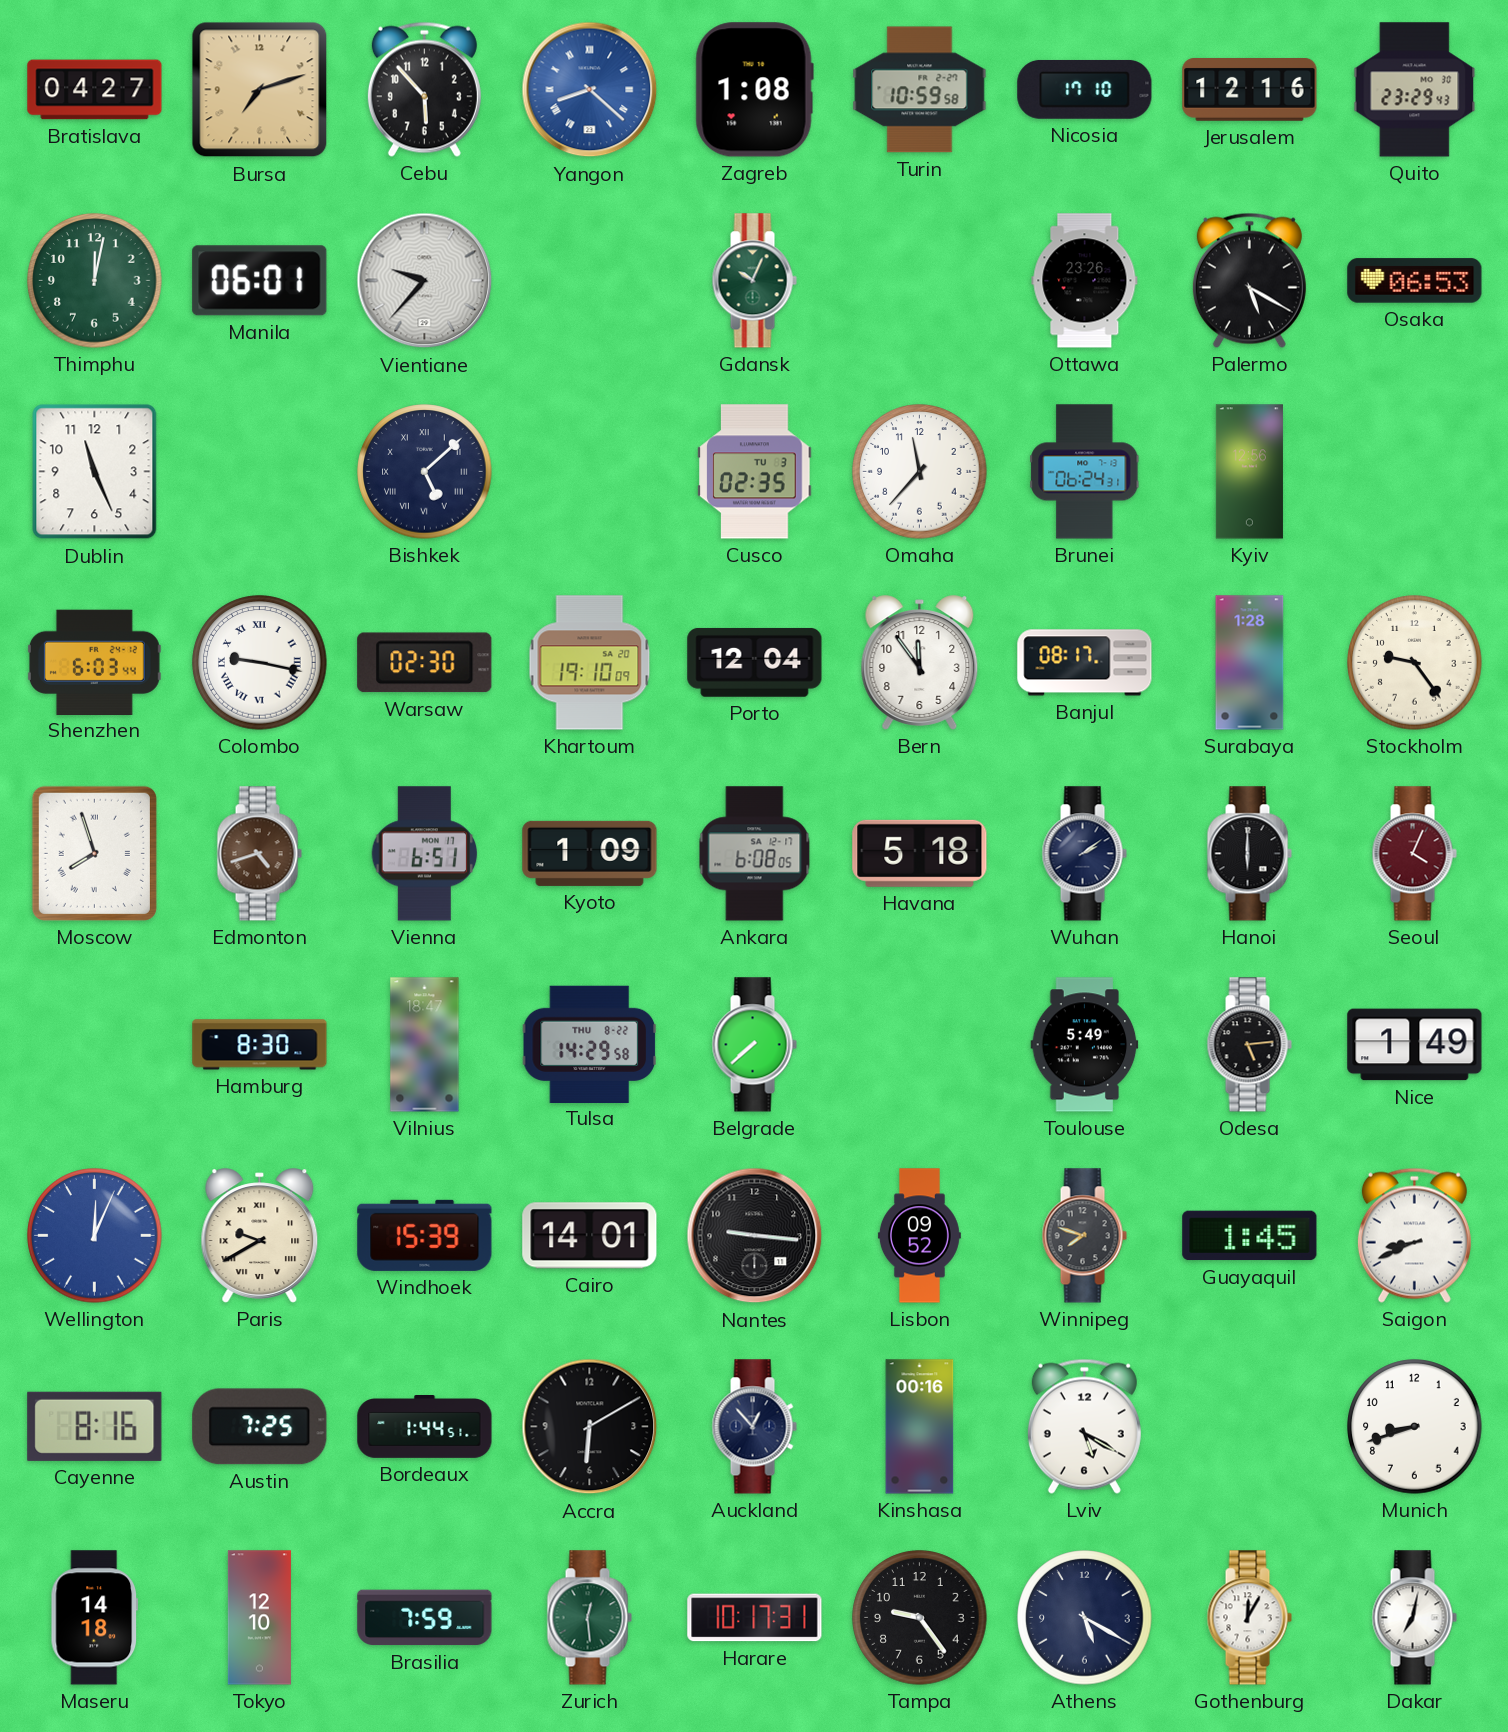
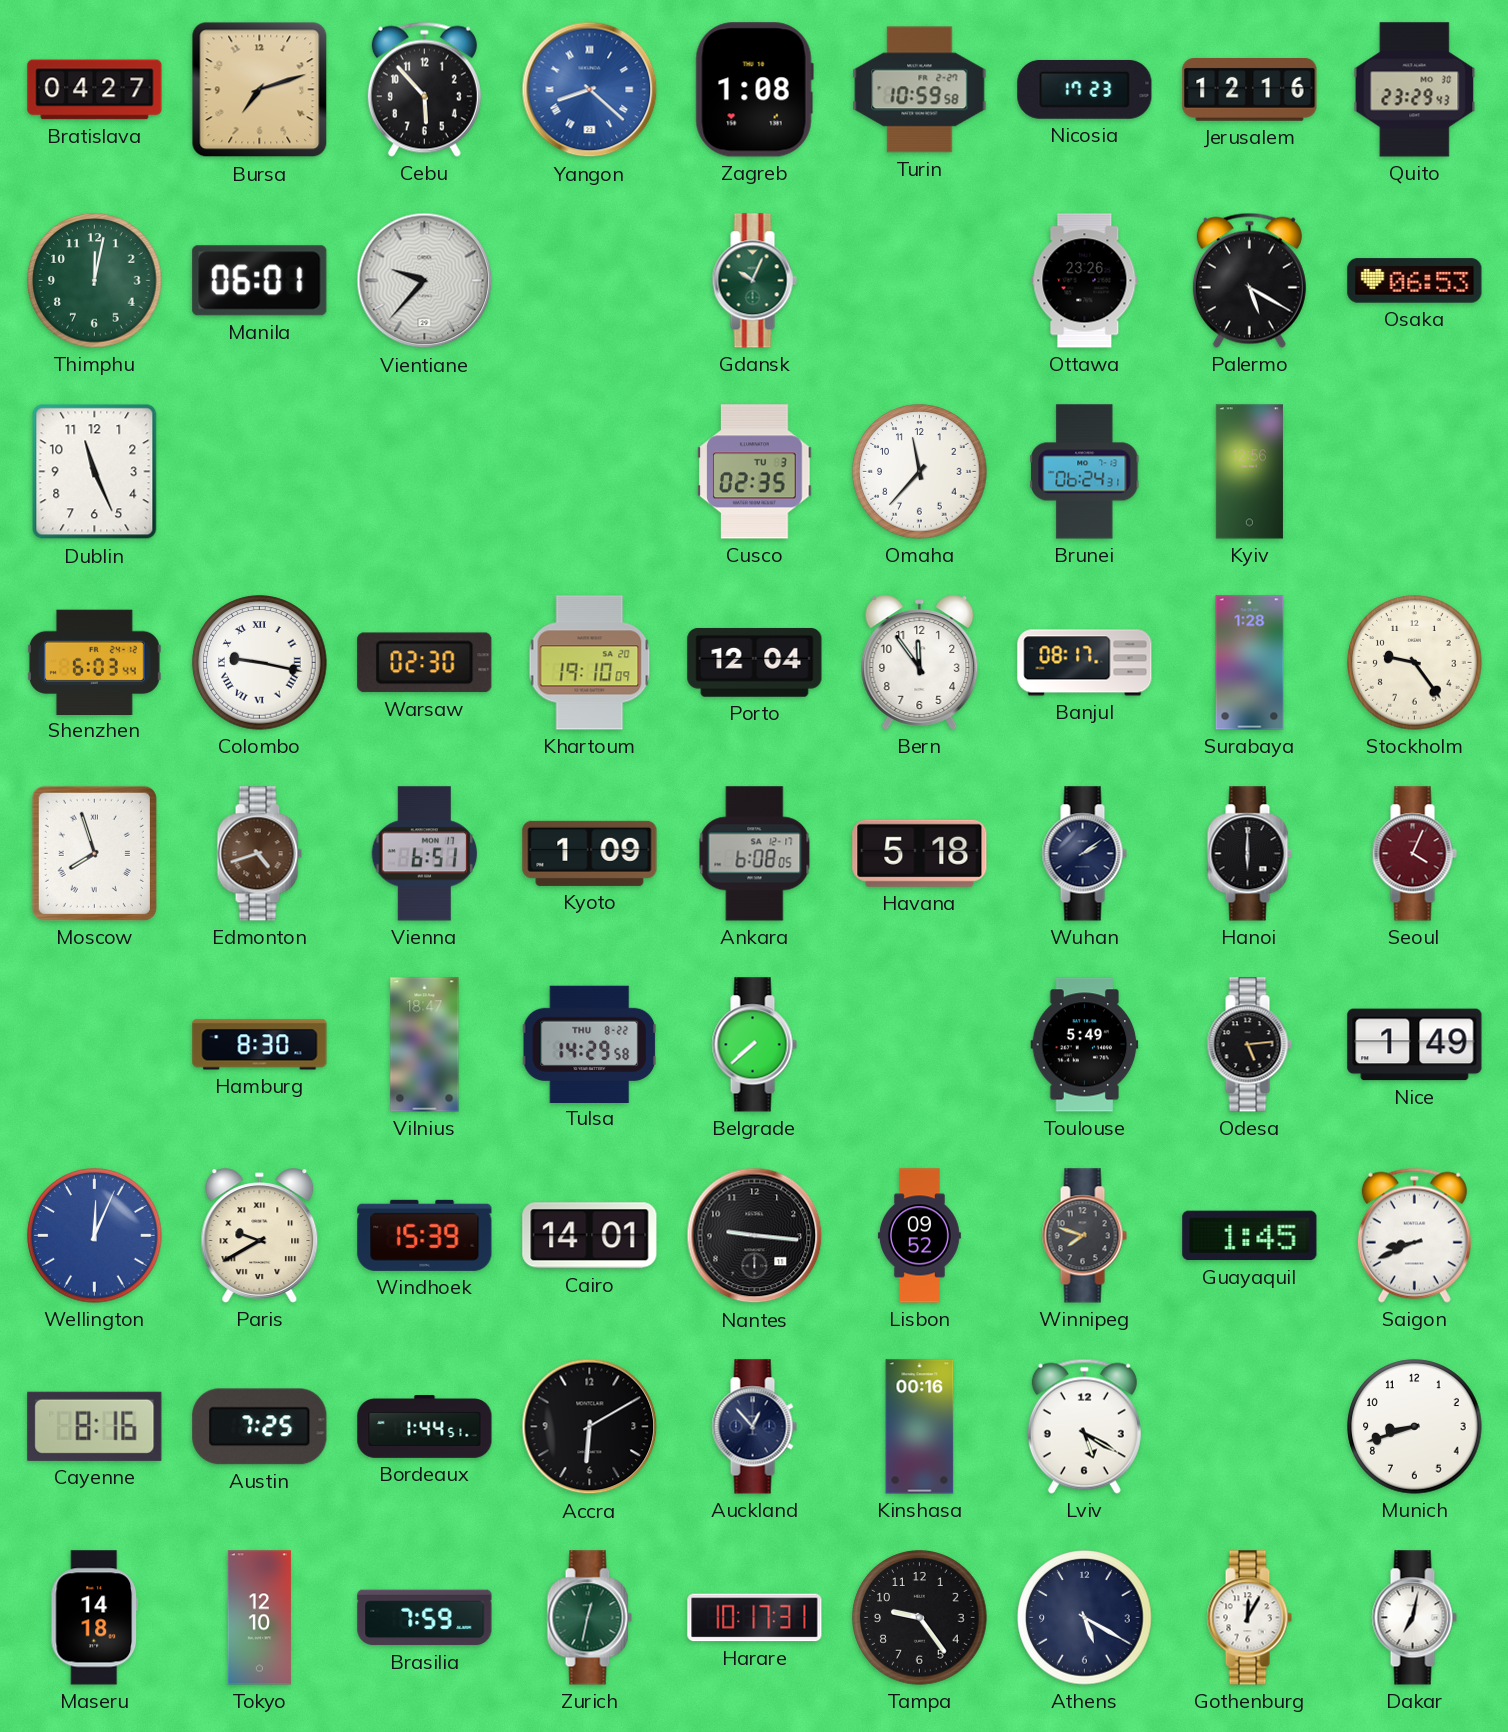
Nicosia: 17:10 -> 17:23 (1085, 89)
Bishkek: 5:08 -> none (425, 472)
Zurich: 12:29 -> 12:32 (589, 1618)
